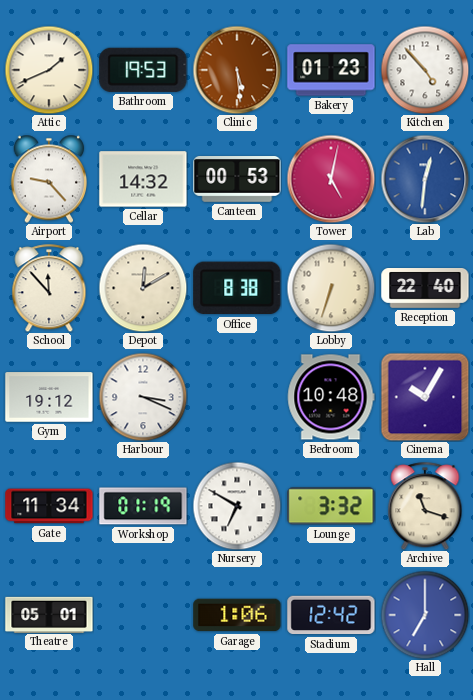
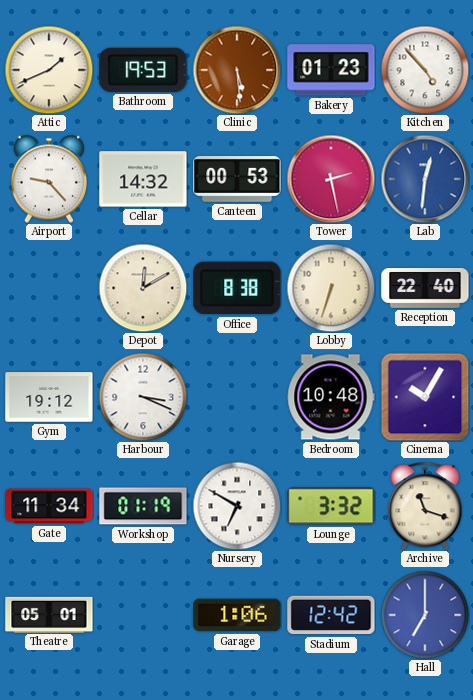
Tower: 5:02 -> 2:28 (331, 179)
School: 11:53 -> none (49, 288)
